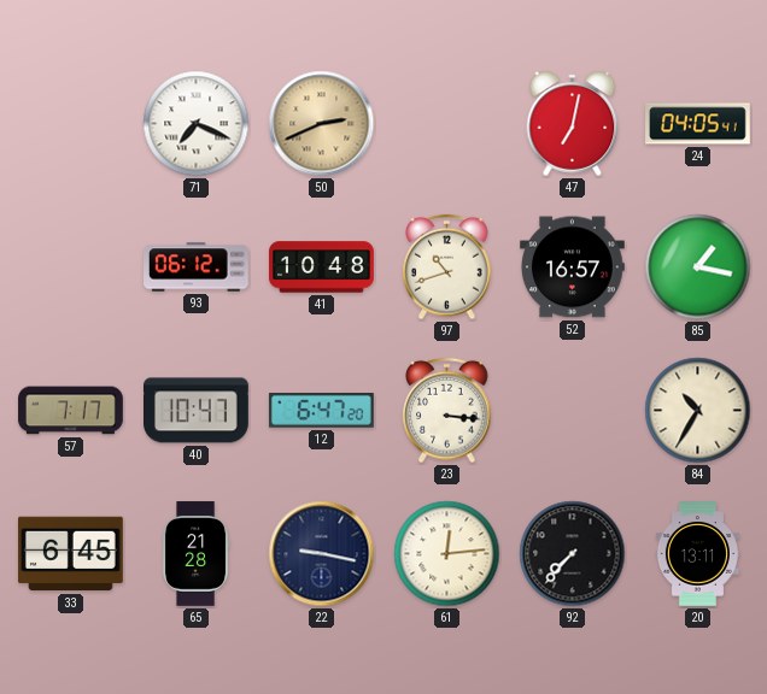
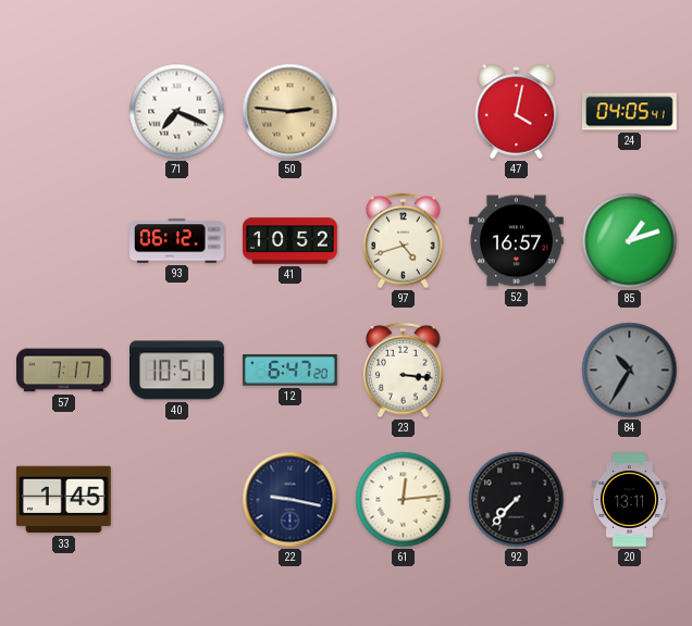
50: 2:41 -> 2:46 (291, 112)
47: 7:02 -> 4:02 (517, 111)
41: 10:48 -> 10:52 (291, 241)
97: 10:42 -> 4:42 (404, 241)
85: 1:17 -> 1:12 (630, 241)
40: 10:47 -> 10:51 (177, 371)
84 dial: cream -> grey (630, 371)
33: 6:45 -> 1:45 (64, 500)
65: 21:28 -> none (195, 554)
